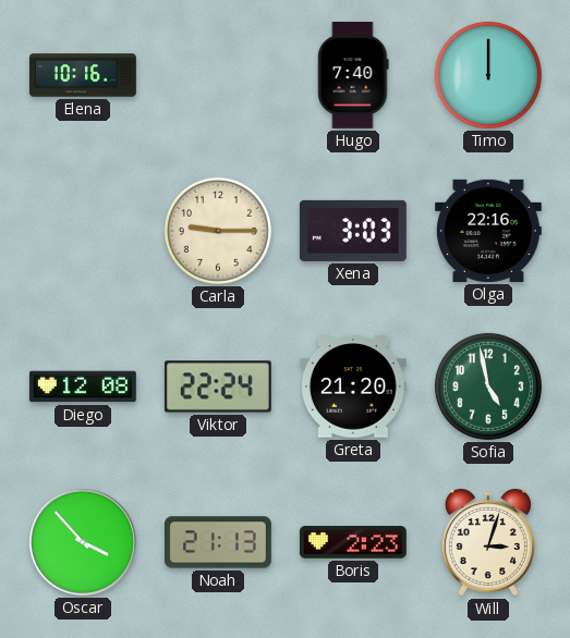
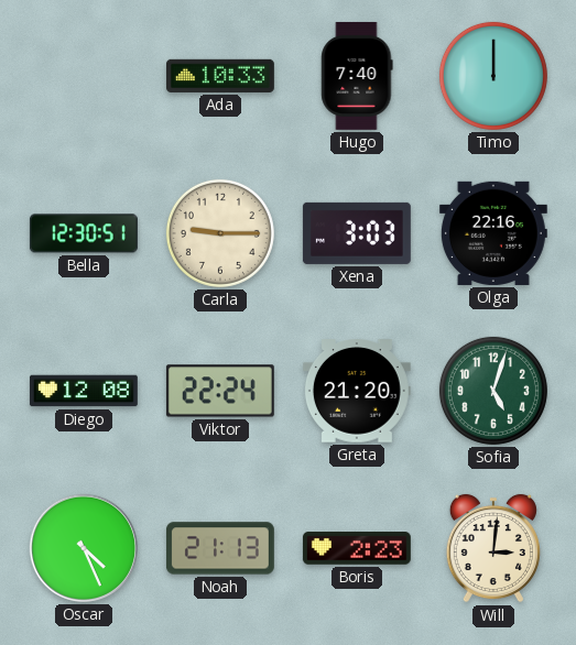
Elena: 10:16 -> none (83, 75)
Ada: none -> 10:33 (220, 76)
Bella: none -> 12:30 (84, 233)
Sofia: 4:58 -> 5:03 (493, 391)
Oscar: 3:53 -> 4:26 (84, 548)
Will: 3:03 -> 3:01 (493, 548)
